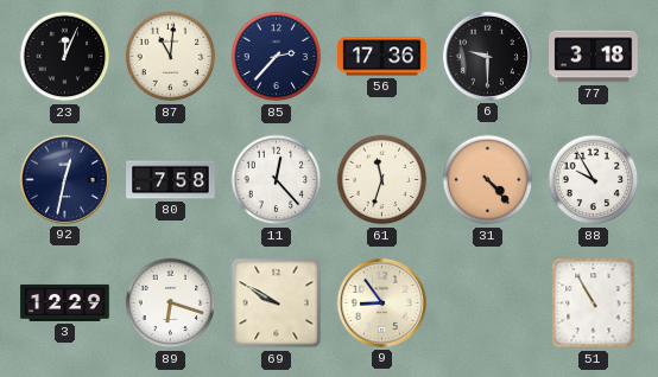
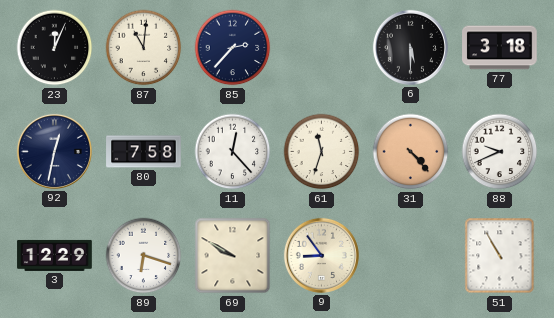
56: 17:36 -> none (382, 57)
6: 9:30 -> 5:30 (410, 47)
88: 9:55 -> 9:41 (500, 152)
